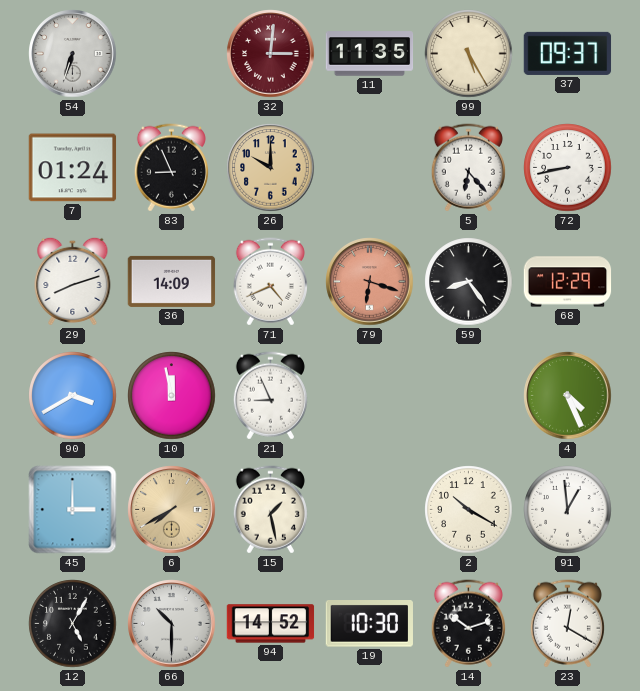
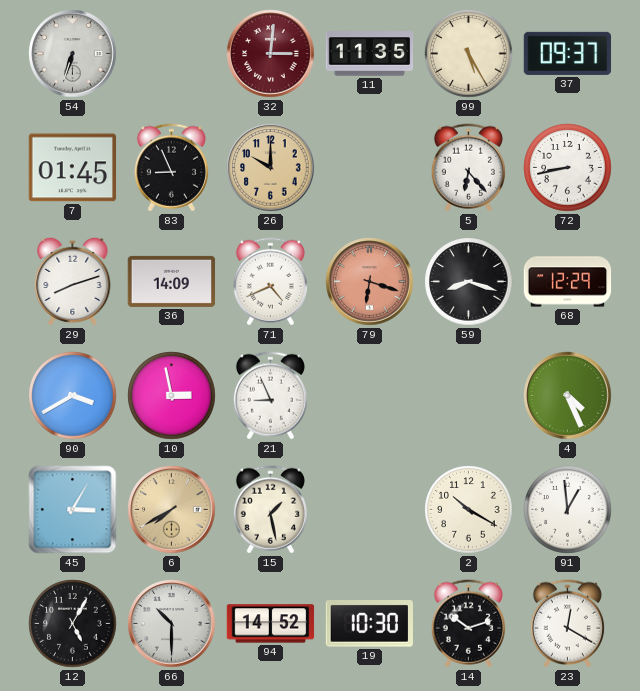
7: 01:24 -> 01:45 (73, 168)
59: 8:24 -> 8:18 (469, 282)
10: 11:58 -> 2:58 (172, 396)
45: 3:00 -> 3:05 (73, 510)
